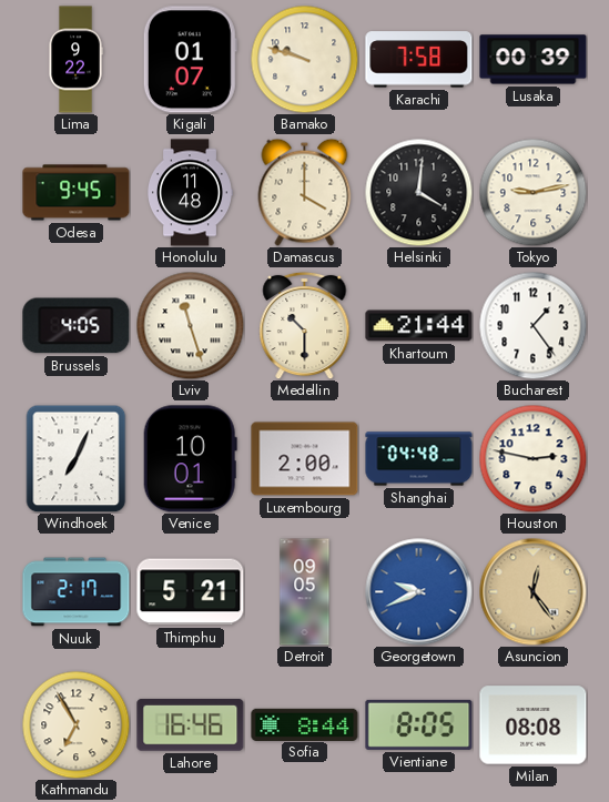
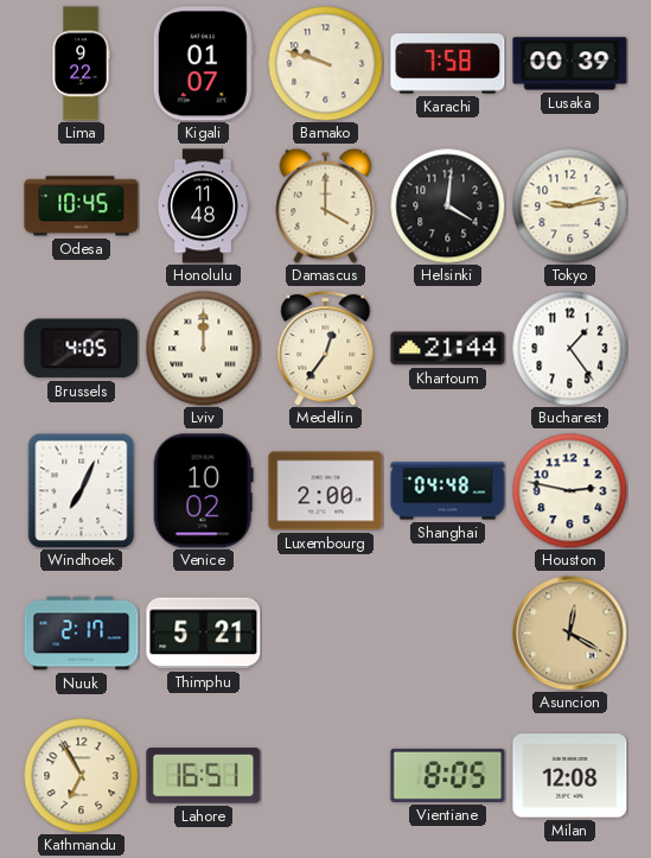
Odesa: 9:45 -> 10:45 (82, 206)
Lviv: 11:27 -> 12:00 (203, 348)
Medellin: 10:30 -> 12:36 (326, 348)
Venice: 10:01 -> 10:02 (203, 491)
Detroit: 09:05 -> none (305, 592)
Georgetown: 9:41 -> none (419, 592)
Asuncion: 12:24 -> 12:20 (570, 634)
Lahore: 16:46 -> 16:51 (204, 775)
Sofia: 8:44 -> none (305, 724)
Milan: 08:08 -> 12:08 (570, 776)
